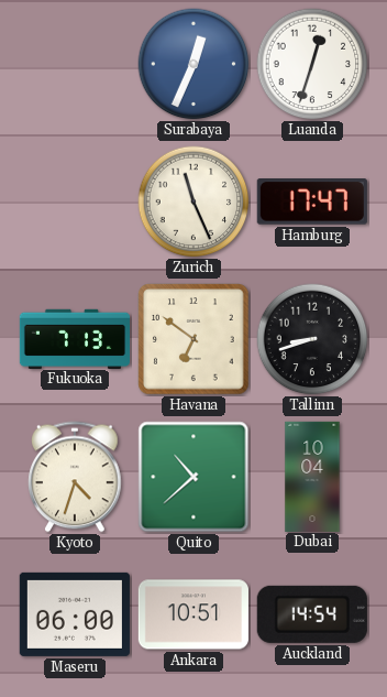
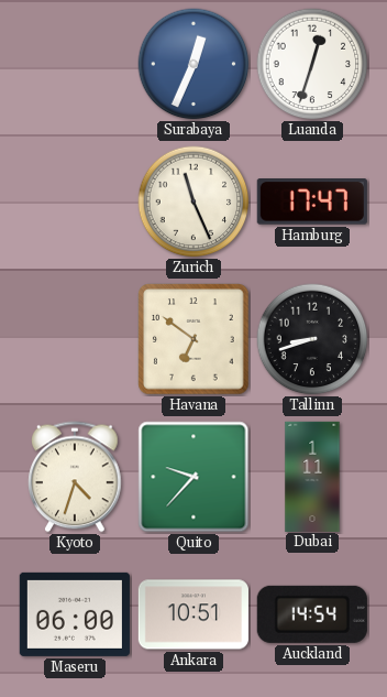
Fukuoka: 7:13 -> none (74, 338)
Quito: 10:38 -> 9:37 (193, 477)
Dubai: 10:04 -> 1:11 (312, 476)
